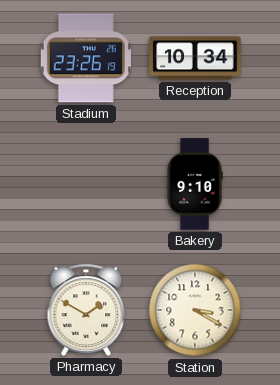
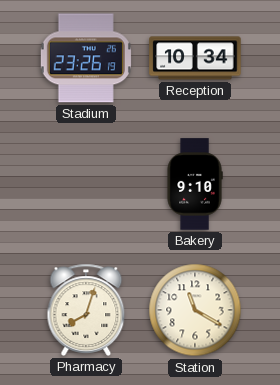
Pharmacy: 1:50 -> 8:03 (86, 310)
Station: 3:20 -> 11:20 (195, 310)
